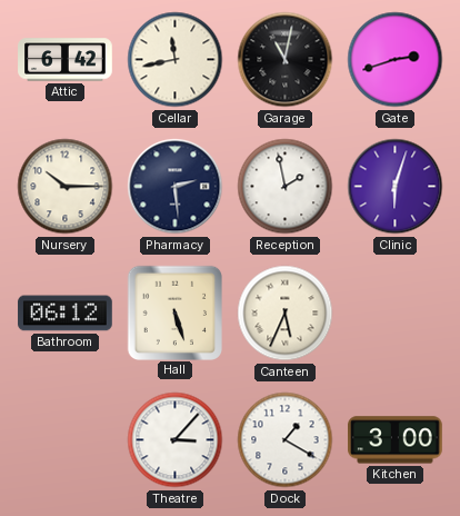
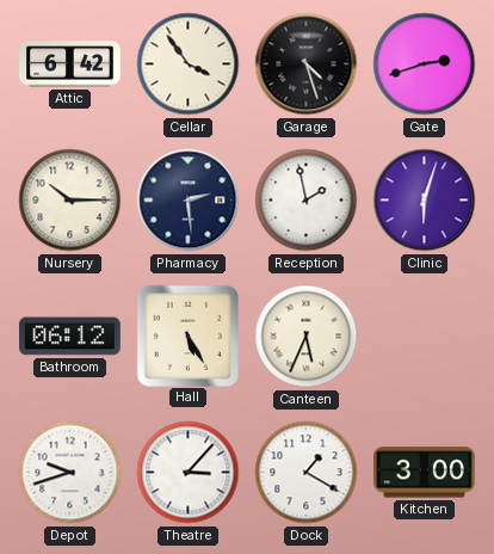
Cellar: 11:43 -> 3:54 (189, 64)
Garage: 11:02 -> 4:27 (307, 64)
Hall: 5:27 -> 5:25 (187, 336)
Depot: none -> 9:42 (70, 473)
